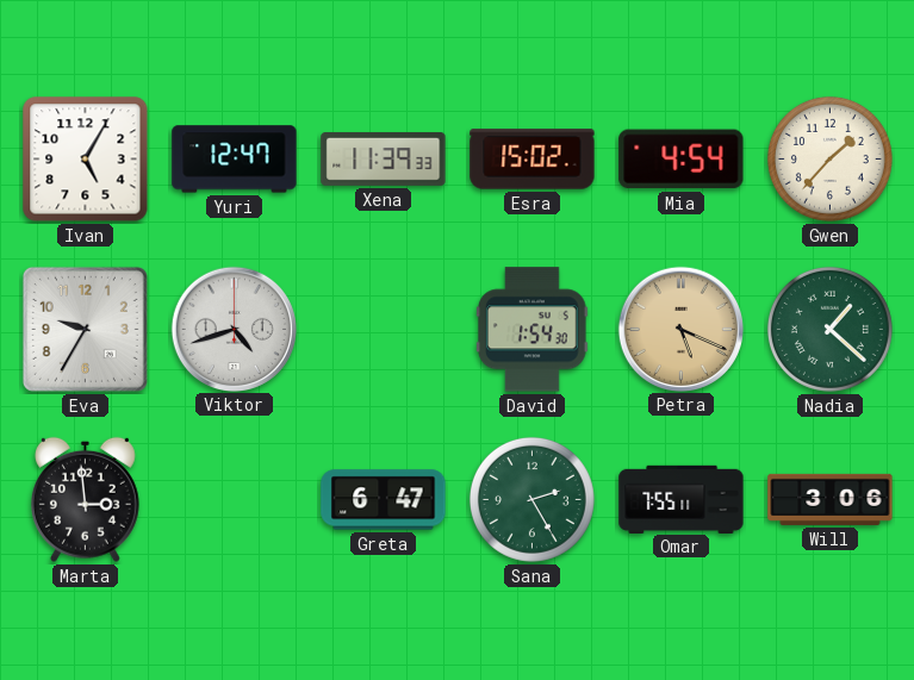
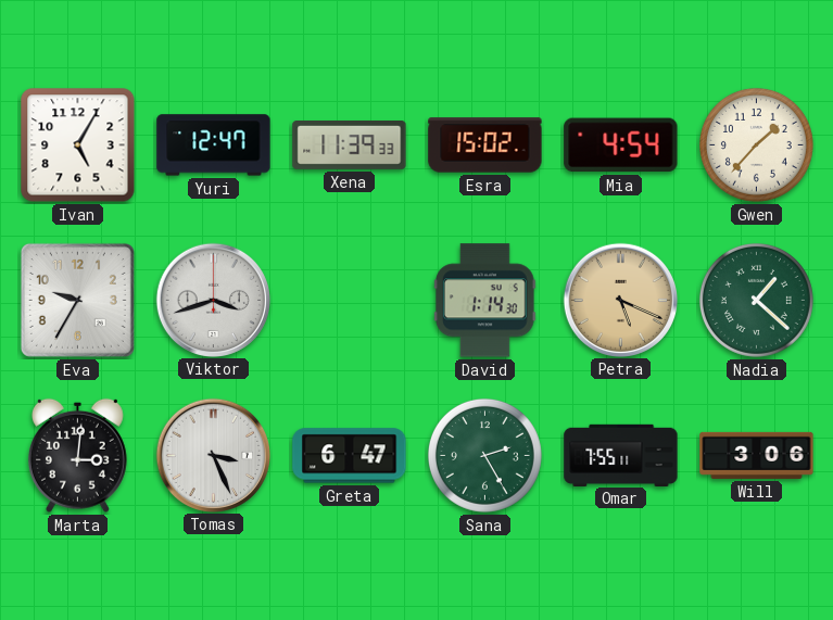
Viktor: 4:42 -> 3:42 (213, 300)
David: 1:54 -> 1:14 (485, 301)
Marta: 2:59 -> 3:01 (77, 455)
Tomas: none -> 3:26 (213, 455)
